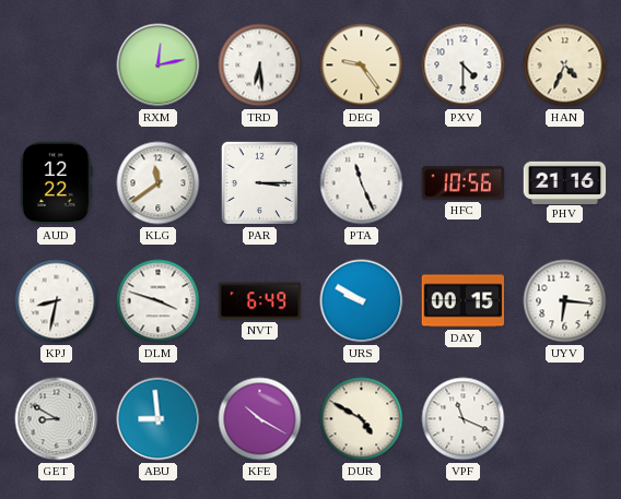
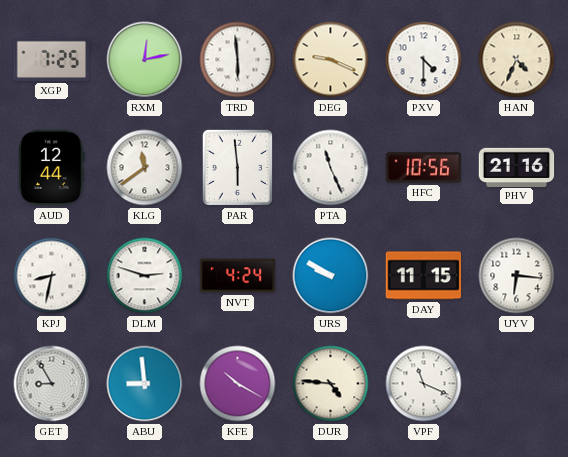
XGP: none -> 7:25 (52, 59)
TRD: 6:29 -> 5:59 (238, 60)
DEG: 9:24 -> 9:19 (331, 60)
AUD: 12:22 -> 12:44 (52, 168)
PAR: 3:15 -> 5:59 (237, 167)
DLM: 3:48 -> 2:48 (145, 276)
NVT: 6:49 -> 4:24 (238, 276)
DAY: 00:15 -> 11:15 (424, 276)
GET: 8:50 -> 8:55 (52, 384)
DUR: 4:50 -> 4:46 (331, 384)
